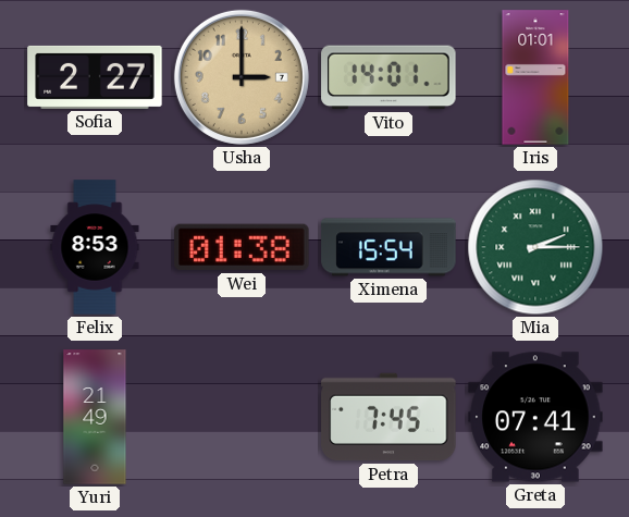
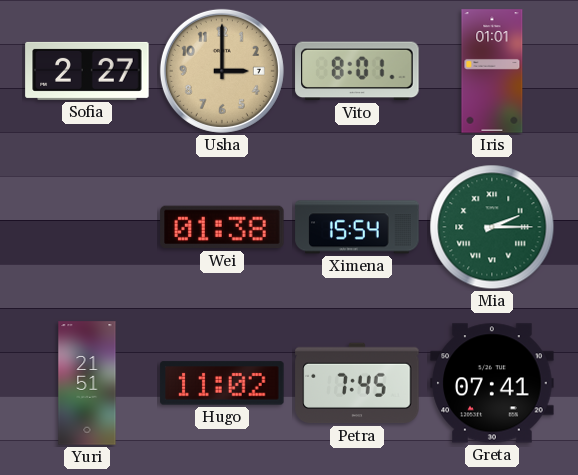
Vito: 14:01 -> 8:01 (357, 71)
Felix: 8:53 -> none (95, 247)
Yuri: 21:49 -> 21:51 (87, 383)
Hugo: none -> 11:02 (222, 383)
